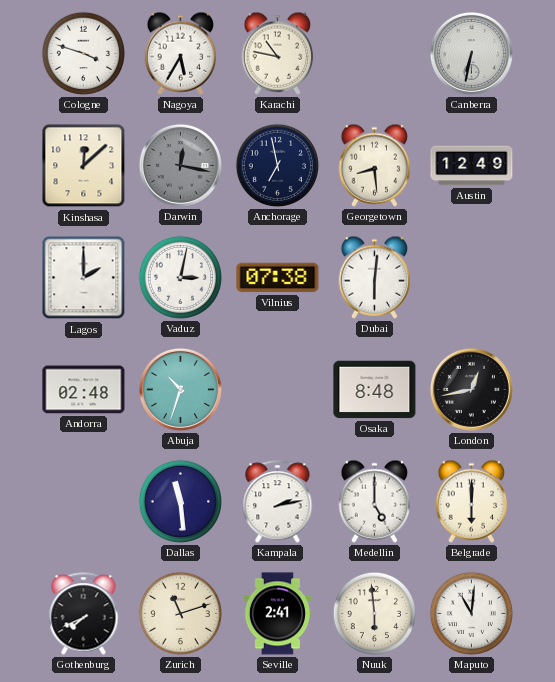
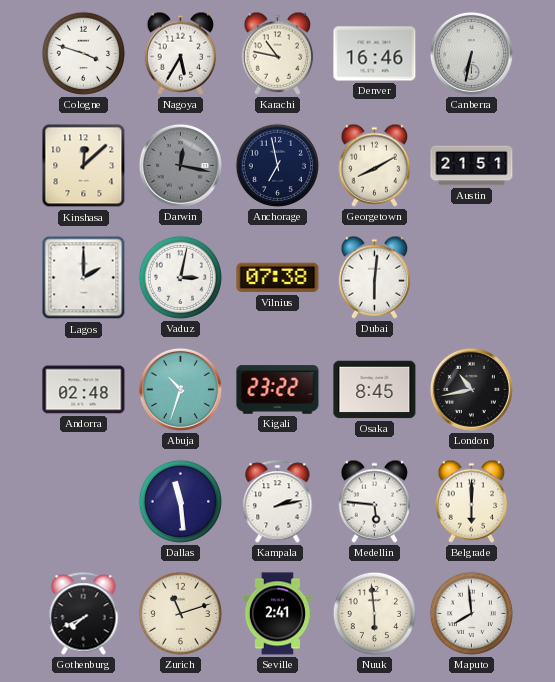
Denver: none -> 16:46 (375, 54)
Georgetown: 8:29 -> 8:10 (375, 165)
Austin: 12:49 -> 21:51 (472, 166)
Kigali: none -> 23:22 (278, 390)
Osaka: 8:48 -> 8:45 (375, 390)
London: 12:43 -> 10:43 (471, 389)
Medellin: 5:00 -> 5:46 (375, 501)
Maputo: 11:01 -> 7:59 (471, 613)
